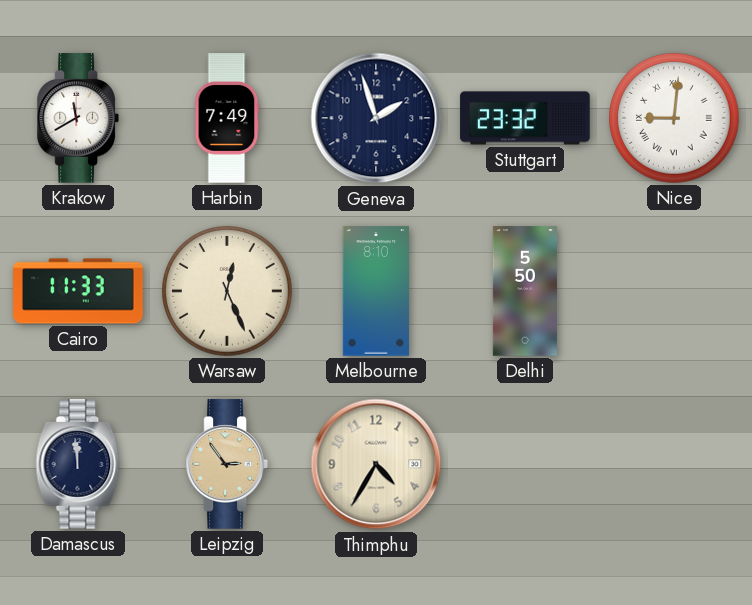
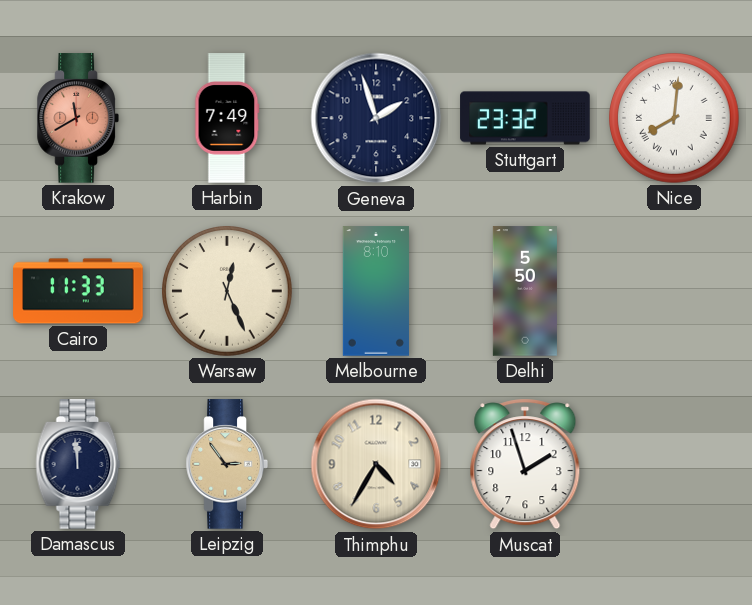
Krakow dial: white -> salmon (78, 118)
Nice: 9:01 -> 8:01 (675, 119)
Muscat: none -> 1:57 (525, 464)
